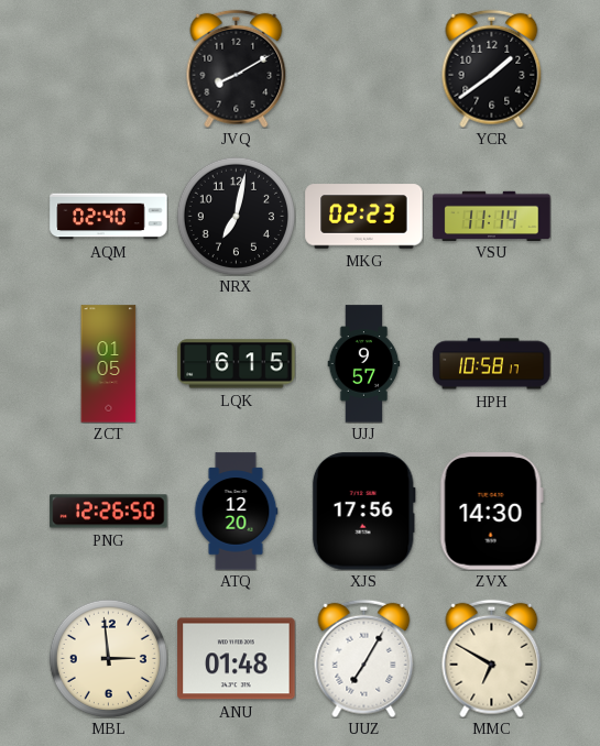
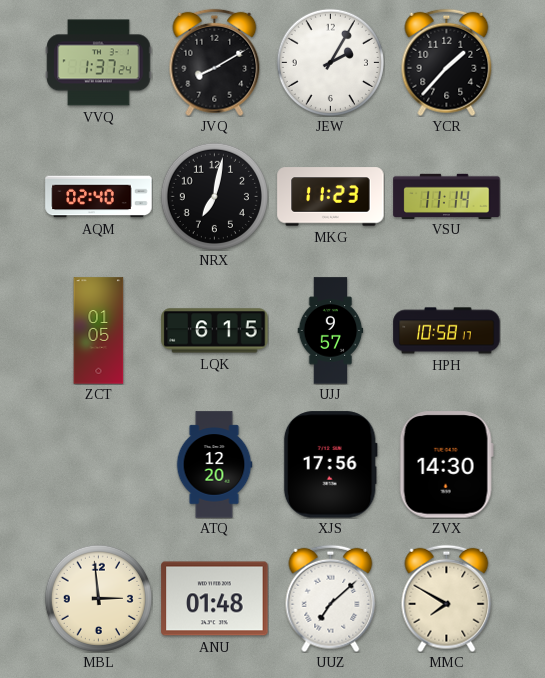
VVQ: none -> 1:37 (99, 63)
JEW: none -> 2:05 (330, 62)
YCR: 1:39 -> 1:37 (447, 62)
MKG: 02:23 -> 11:23 (331, 197)
PNG: 12:26 -> none (109, 512)
UUZ: 7:05 -> 7:08 (331, 598)
MMC: 6:50 -> 7:50 (447, 598)
